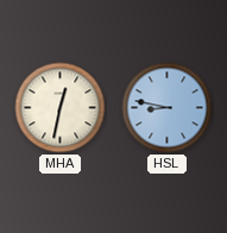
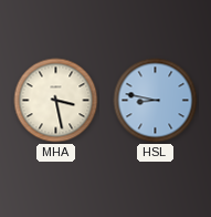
MHA: 12:32 -> 3:28 (56, 101)
